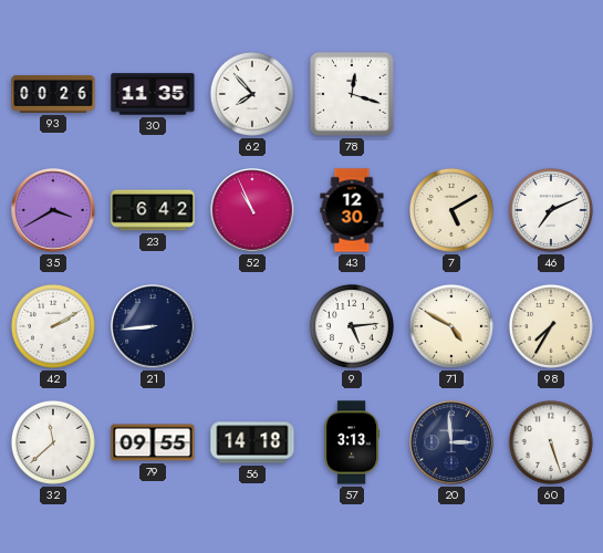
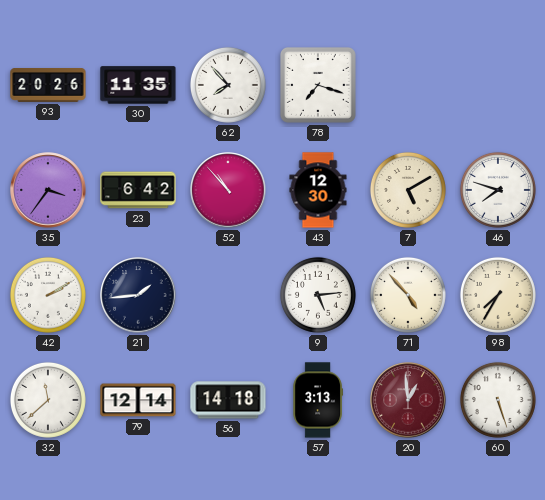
93: 00:26 -> 20:26 (48, 86)
78: 12:18 -> 7:18 (318, 85)
35: 3:40 -> 3:36 (48, 190)
52: 10:56 -> 10:53 (228, 190)
46: 7:11 -> 7:48 (498, 190)
21: 8:44 -> 1:44 (138, 295)
71: 4:50 -> 4:53 (408, 295)
79: 09:55 -> 12:14 (138, 400)
20: 2:59 -> 12:59 (408, 400)
20 dial: navy -> burgundy (408, 400)
